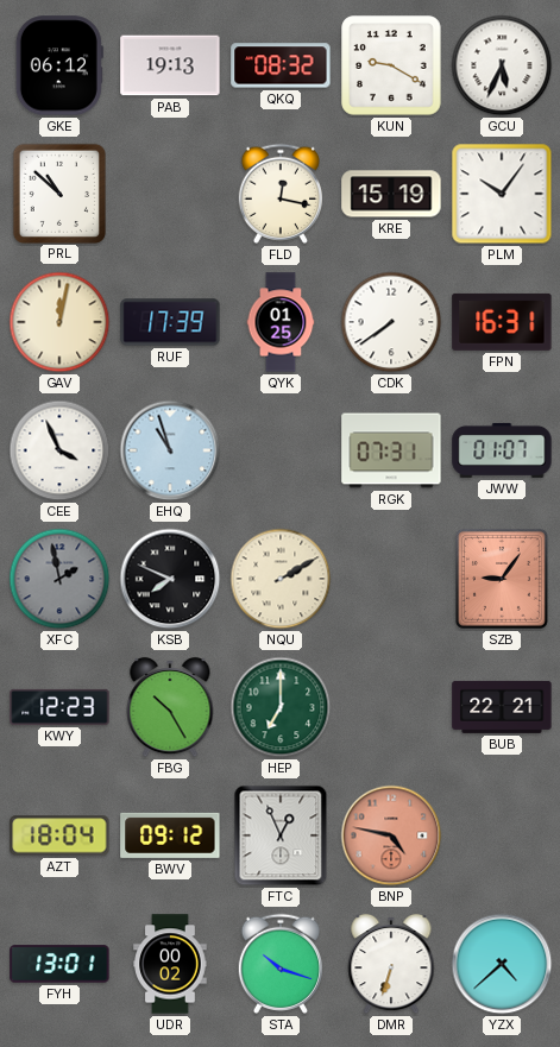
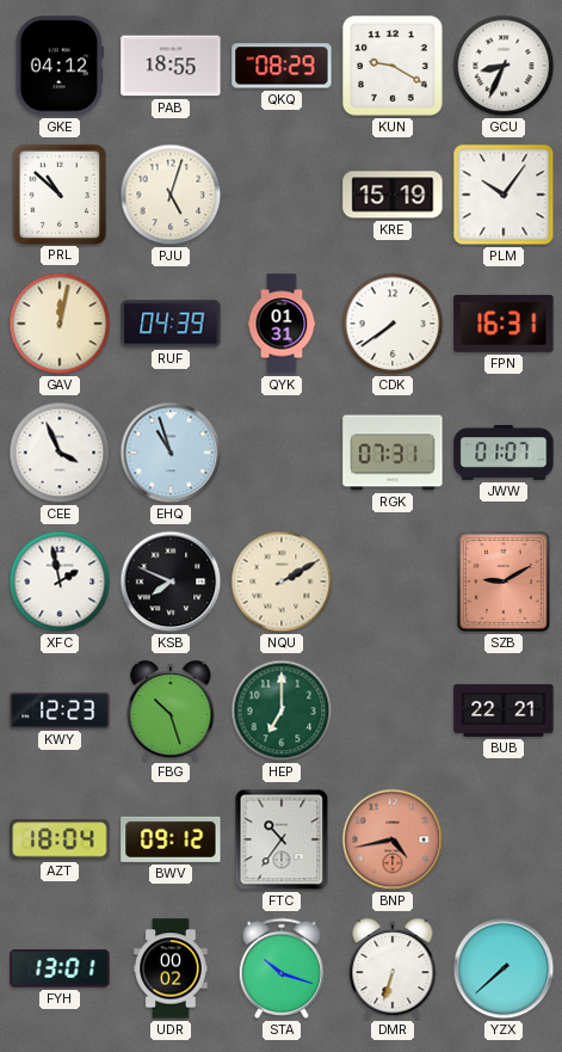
GKE: 06:12 -> 04:12 (60, 66)
PAB: 19:13 -> 18:55 (171, 66)
QKQ: 08:32 -> 08:29 (282, 66)
GCU: 5:34 -> 8:34 (504, 66)
PJU: none -> 5:03 (171, 195)
FLD: 12:17 -> none (279, 194)
RUF: 17:39 -> 04:39 (171, 324)
QYK: 01:25 -> 01:31 (282, 324)
XFC dial: grey -> white (60, 582)
SZB: 9:06 -> 9:10 (504, 583)
FBG: 10:25 -> 10:27 (171, 710)
FTC: 12:56 -> 10:36 (282, 839)
BNP: 4:47 -> 4:43 (393, 839)
YZX: 4:38 -> 7:38 (504, 968)
